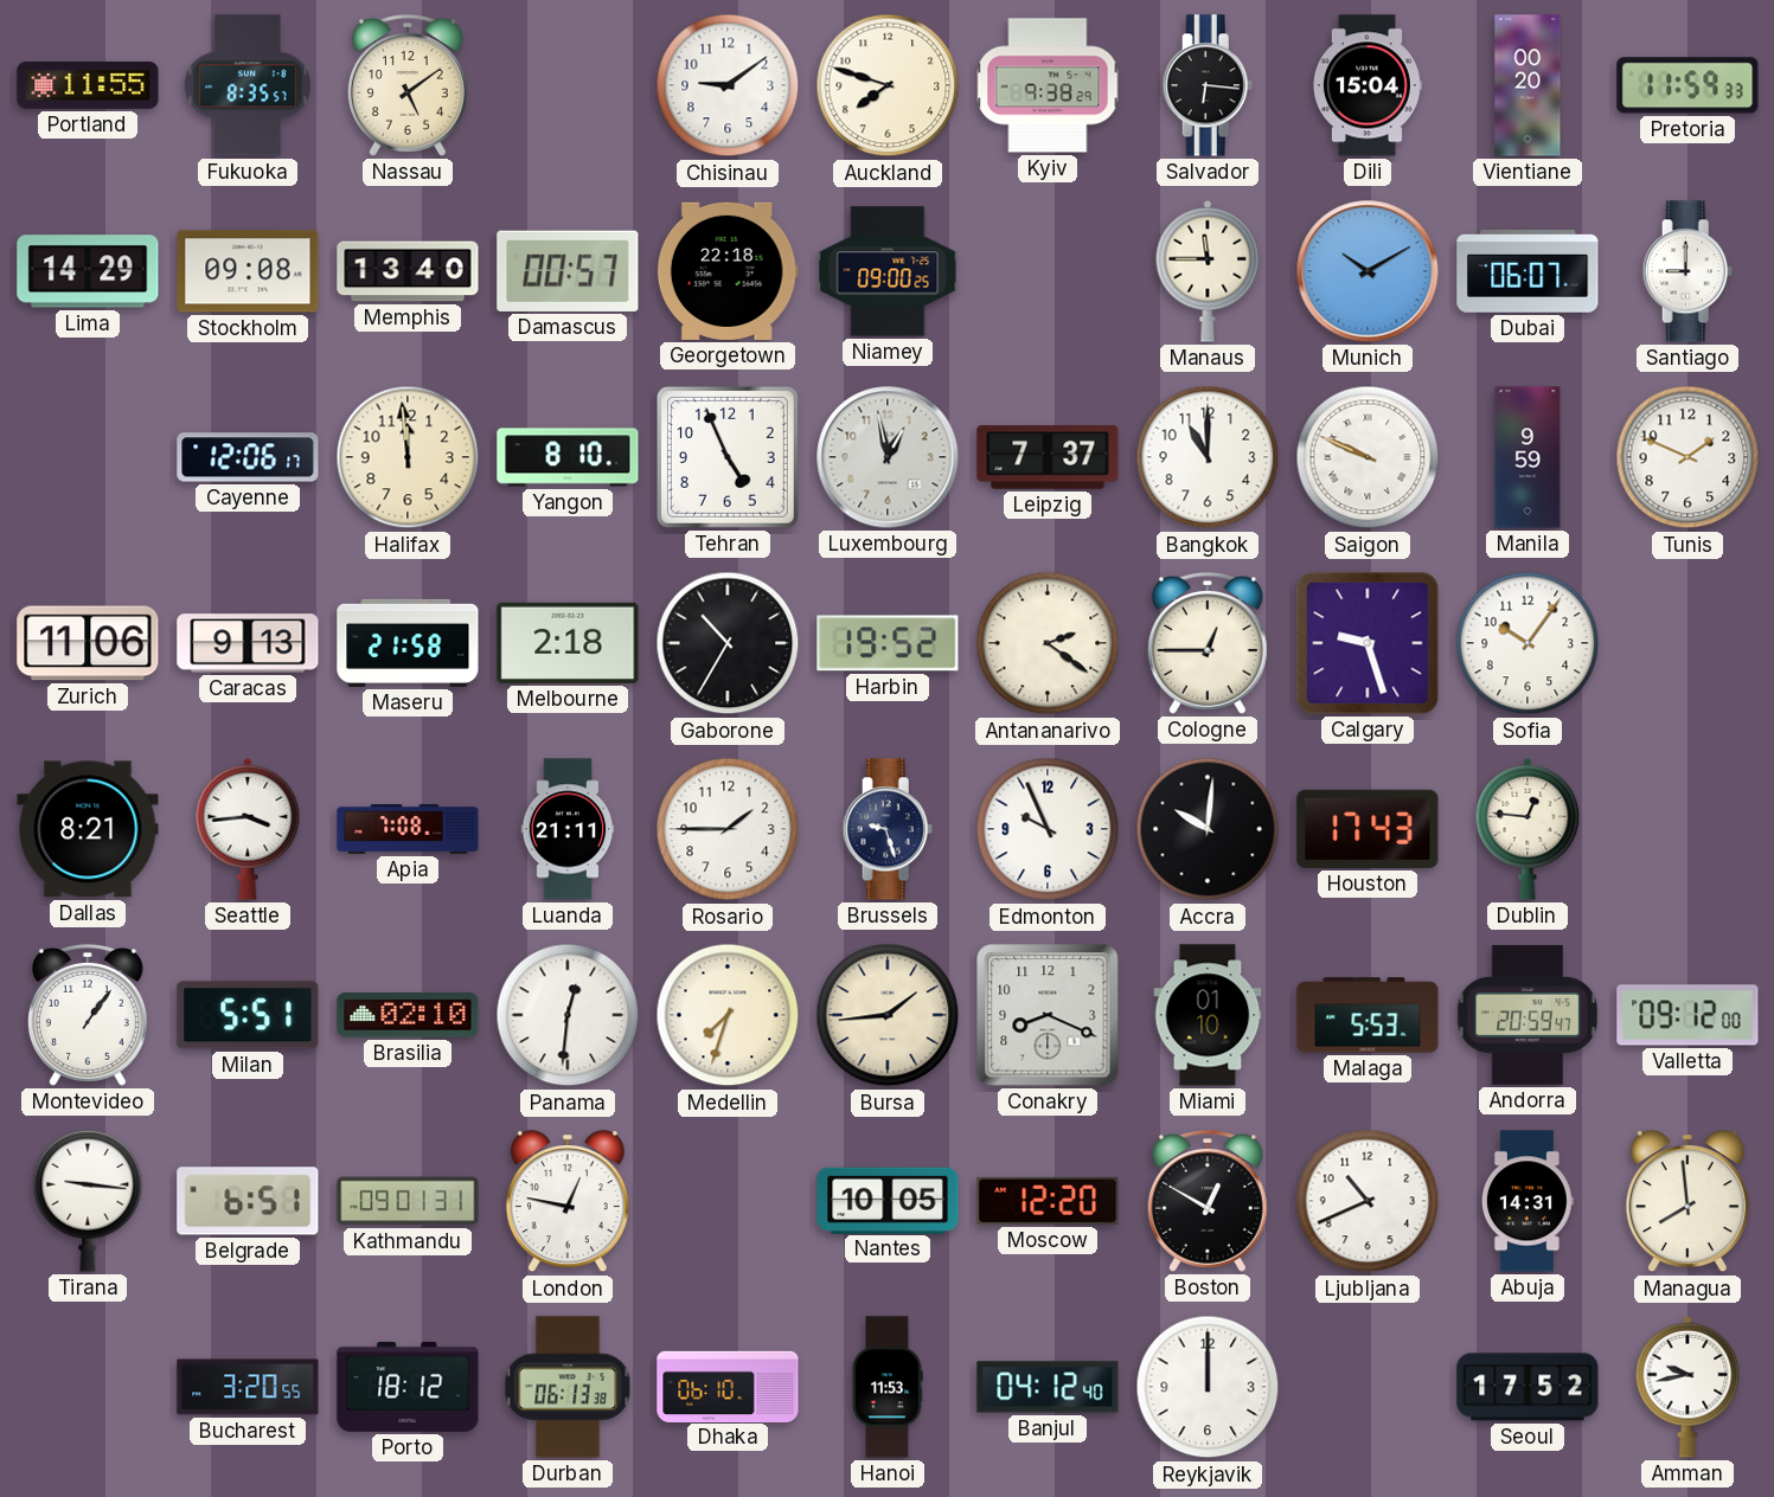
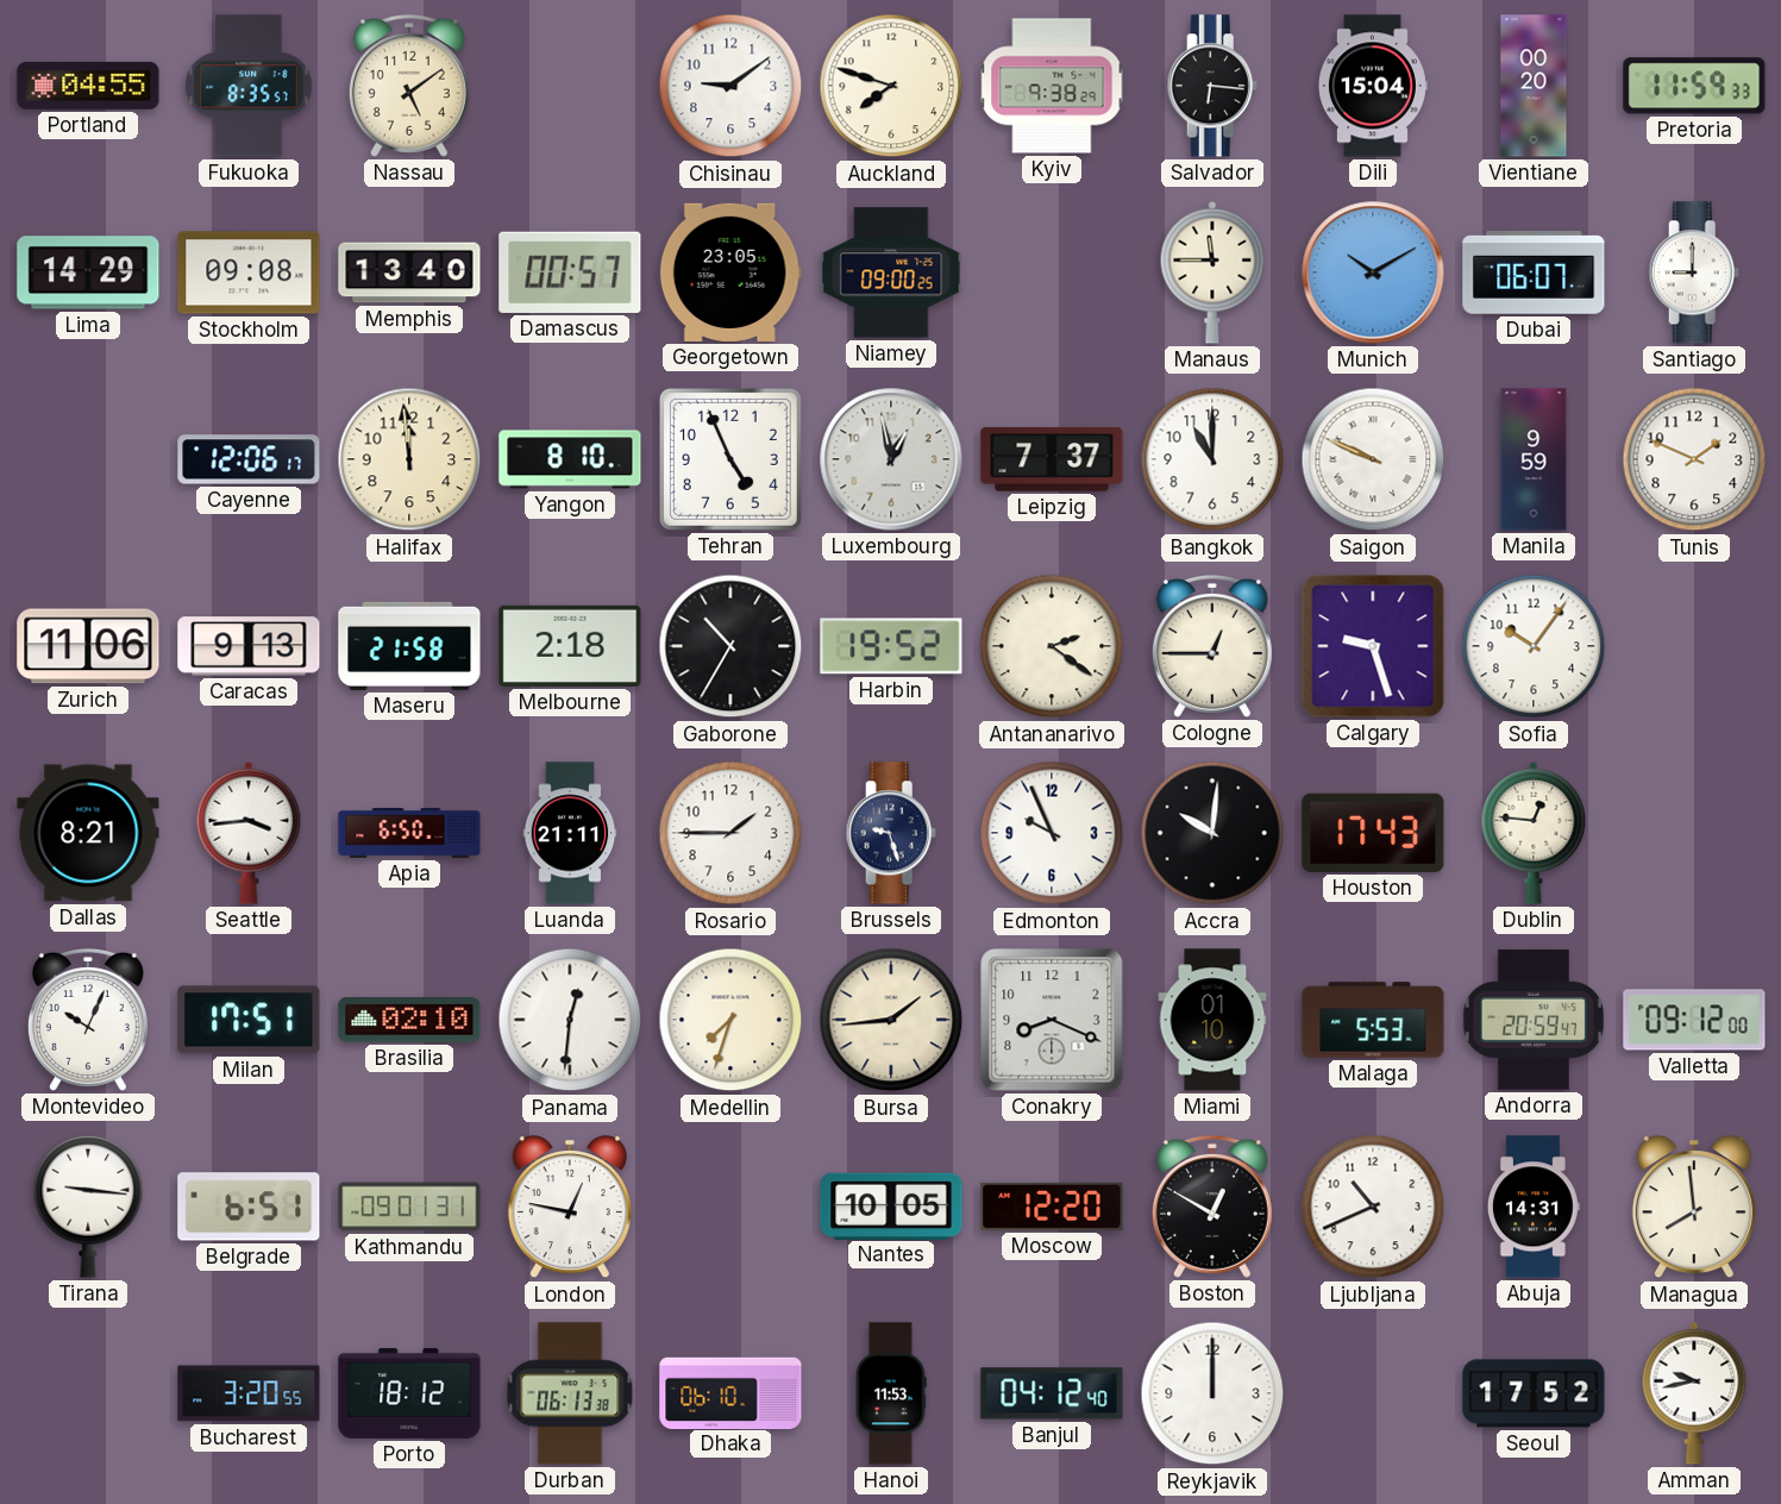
Portland: 11:55 -> 04:55 (88, 86)
Georgetown: 22:18 -> 23:05 (730, 272)
Apia: 7:08 -> 6:50 (409, 834)
Montevideo: 1:06 -> 10:04 (88, 1020)
Milan: 5:51 -> 17:51 (249, 1020)
